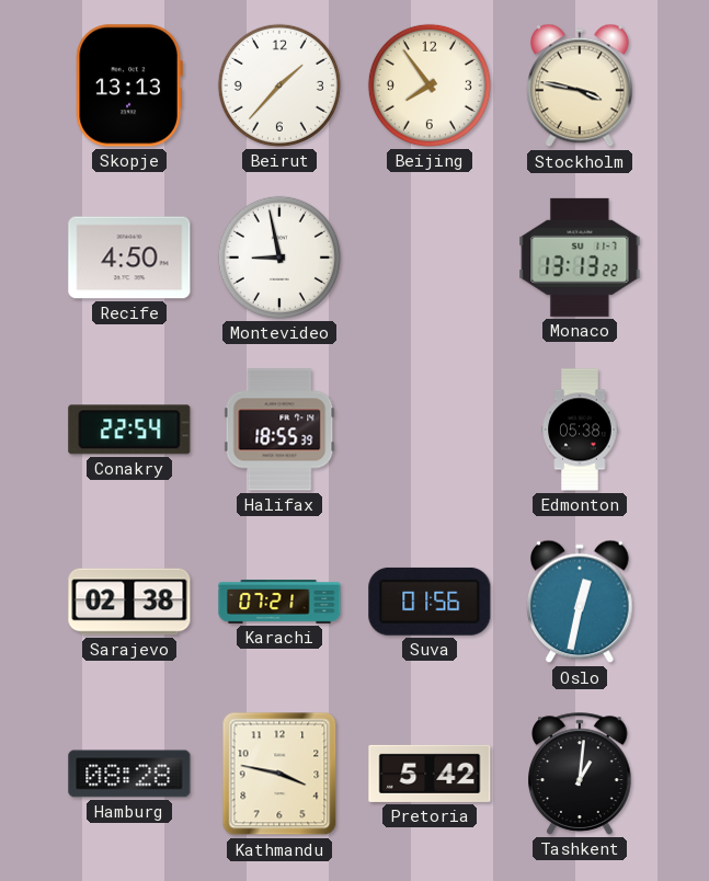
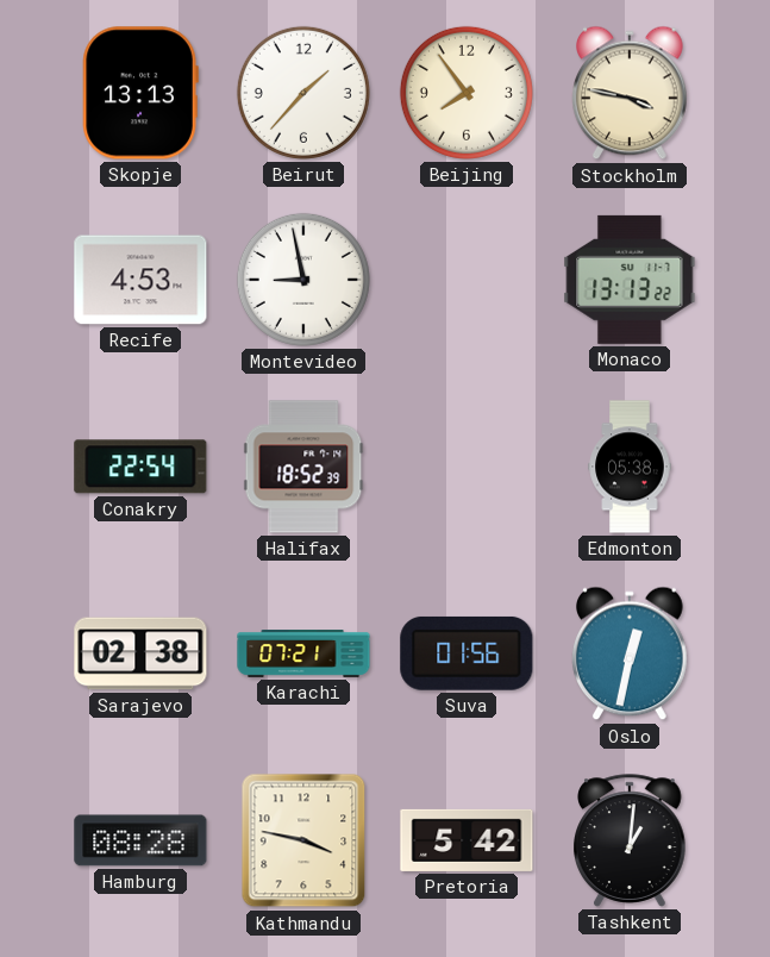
Recife: 4:50 -> 4:53 (140, 280)
Halifax: 18:55 -> 18:52 (303, 467)
